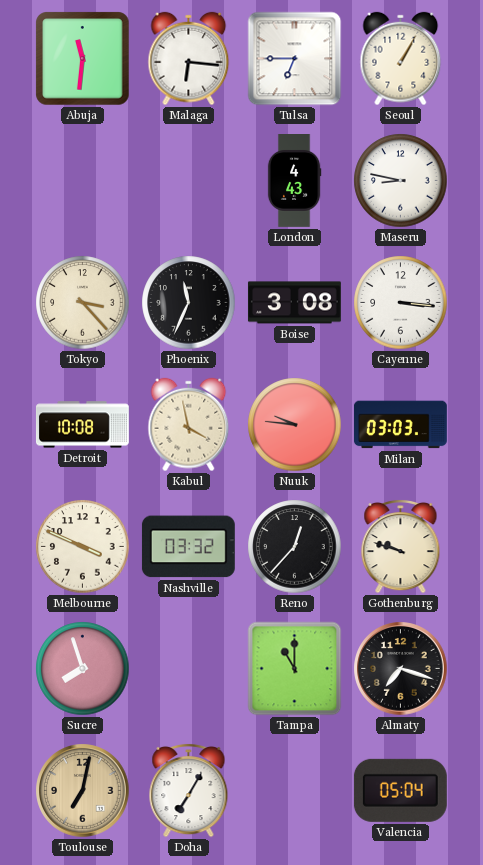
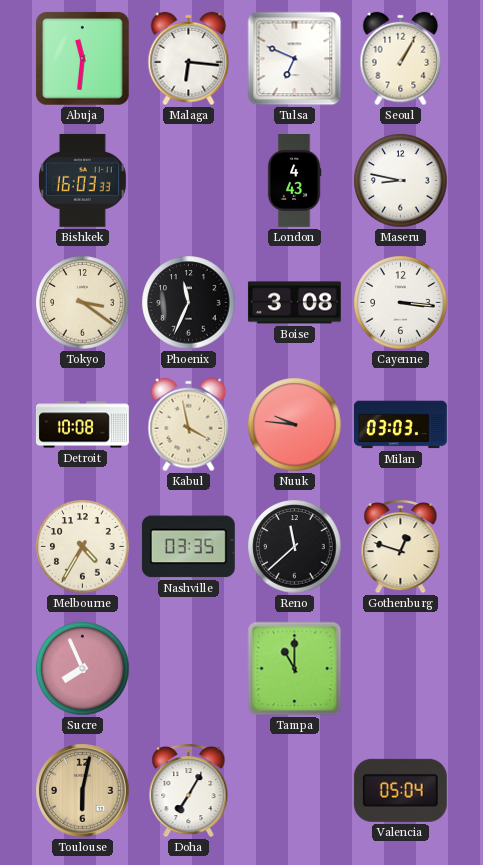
Tulsa: 6:45 -> 6:49 (295, 59)
Bishkek: none -> 16:03 (82, 180)
Tokyo: 3:23 -> 3:21 (83, 303)
Melbourne: 3:49 -> 4:35 (83, 547)
Nashville: 03:32 -> 03:35 (188, 547)
Reno: 12:37 -> 11:38 (295, 547)
Gothenburg: 9:48 -> 12:48 (401, 546)
Sucre: 7:57 -> 7:56 (83, 669)
Almaty: 7:18 -> none (401, 669)
Toulouse: 7:02 -> 6:02 (83, 791)
